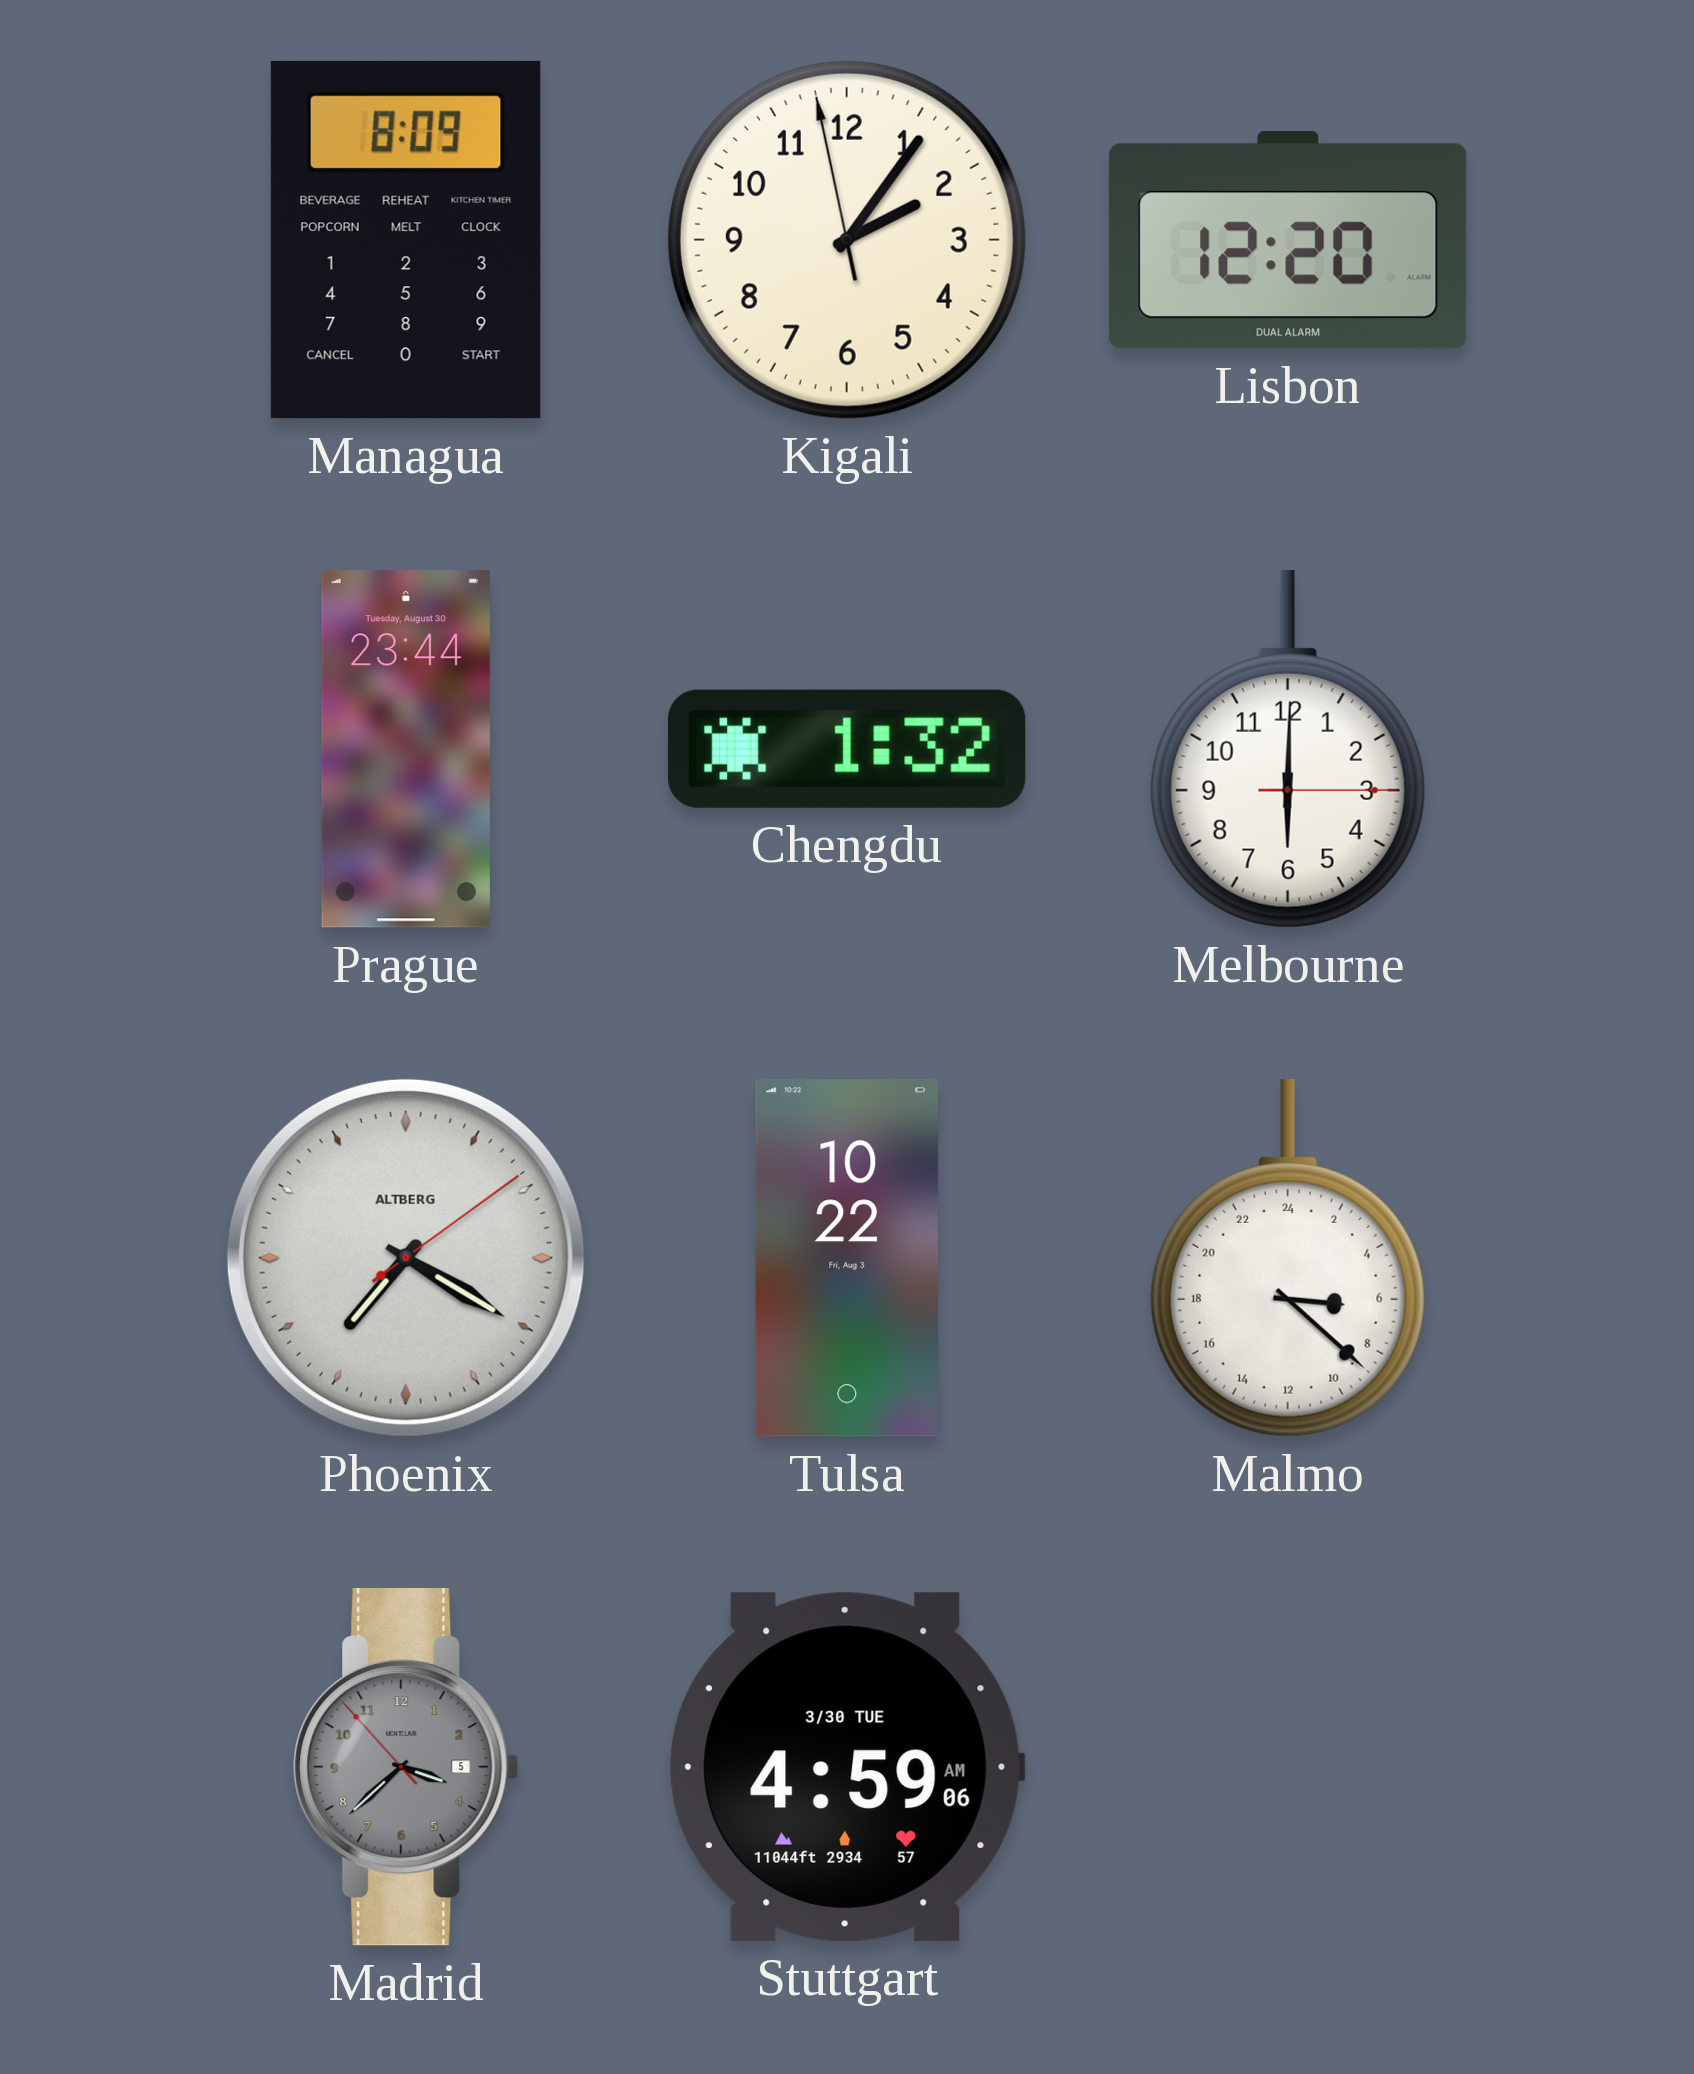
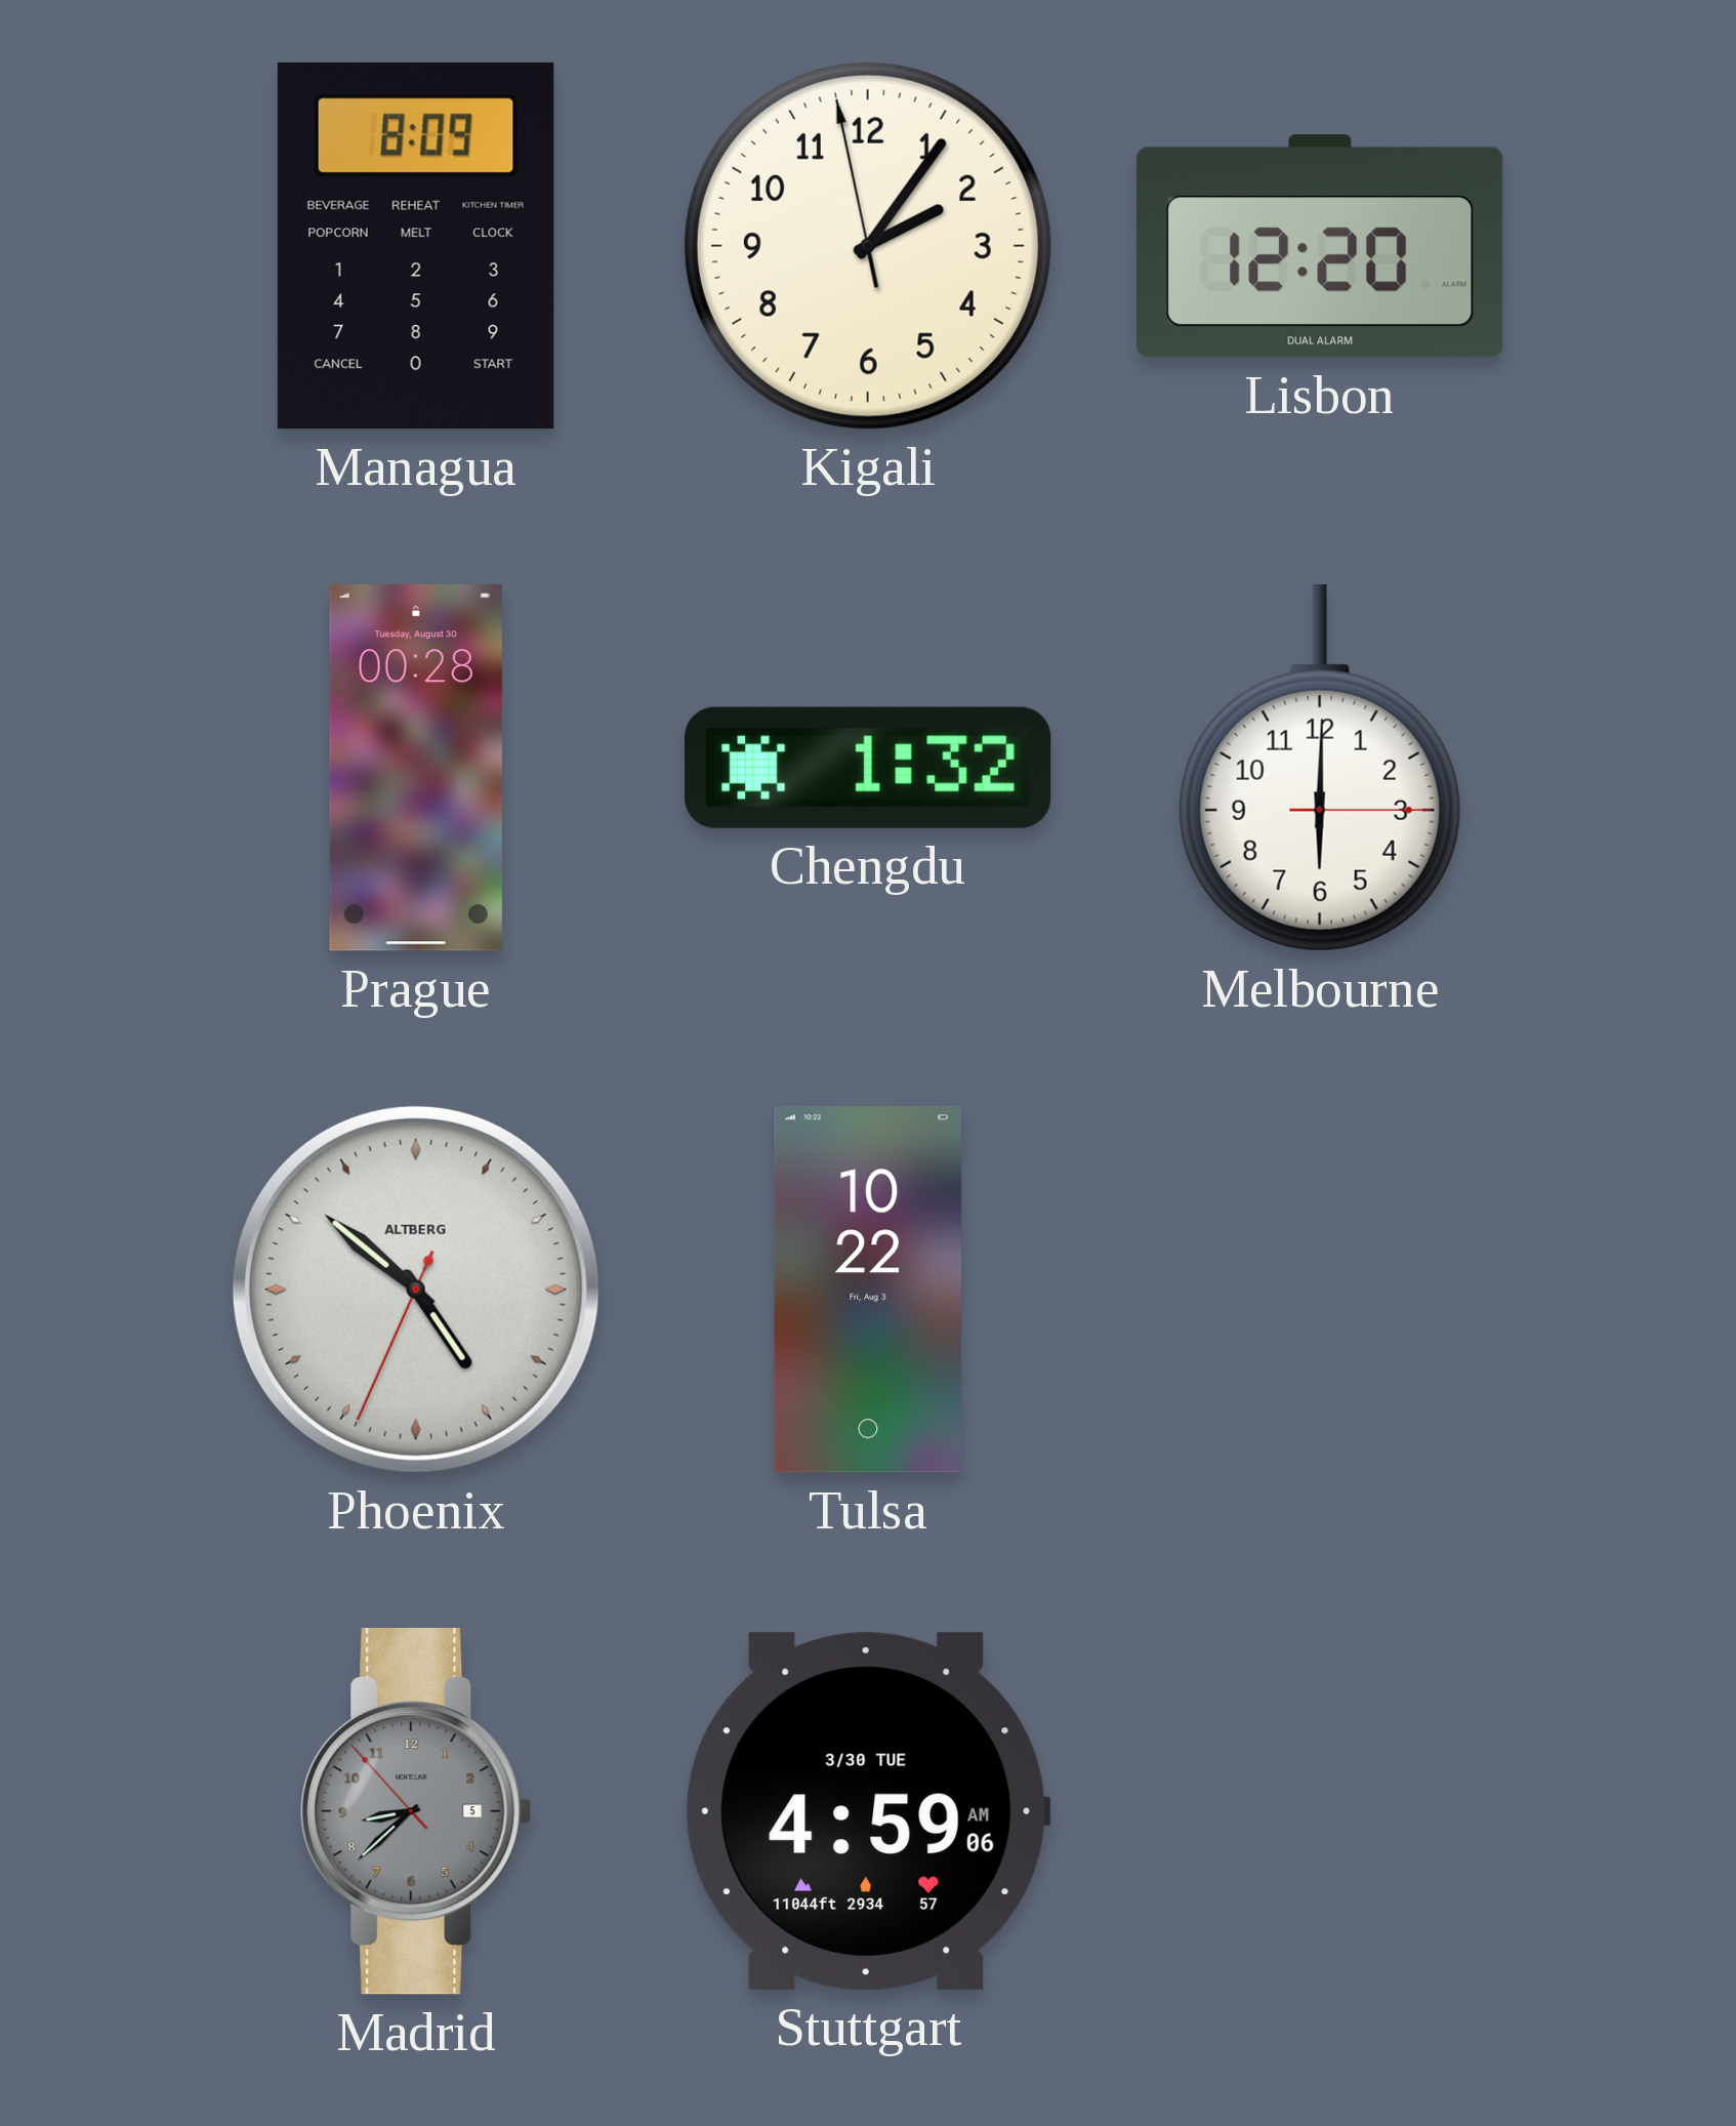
Prague: 23:44 -> 00:28 (416, 768)
Phoenix: 7:20 -> 4:51 (416, 1290)
Malmo: 6:22 -> none (1288, 1259)
Madrid: 3:37 -> 8:37 (416, 1812)
